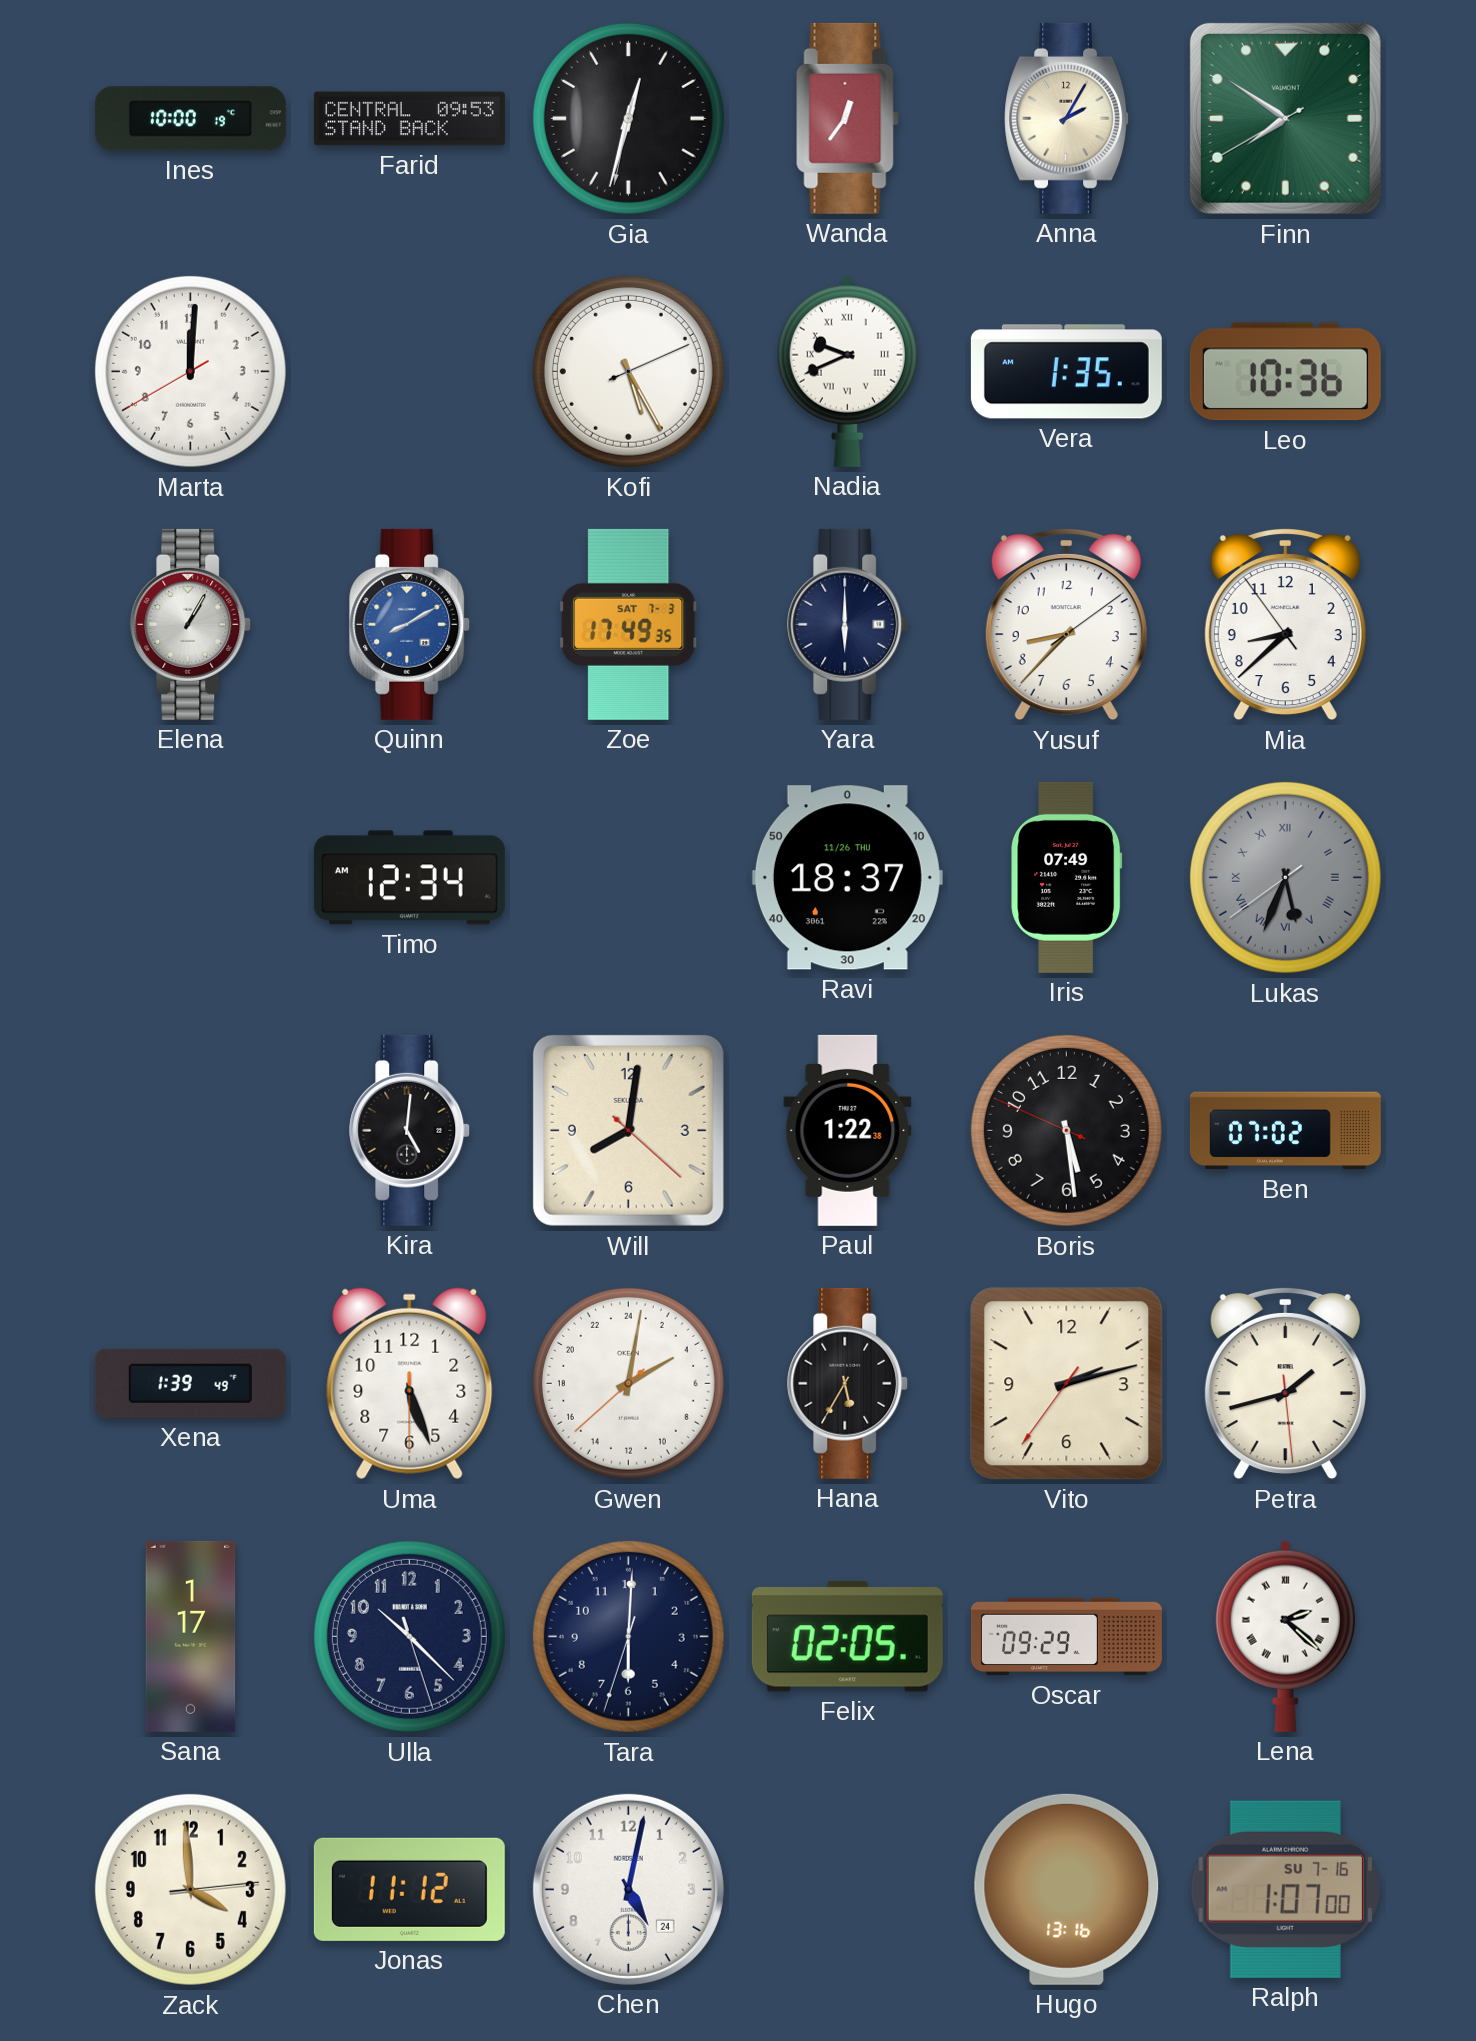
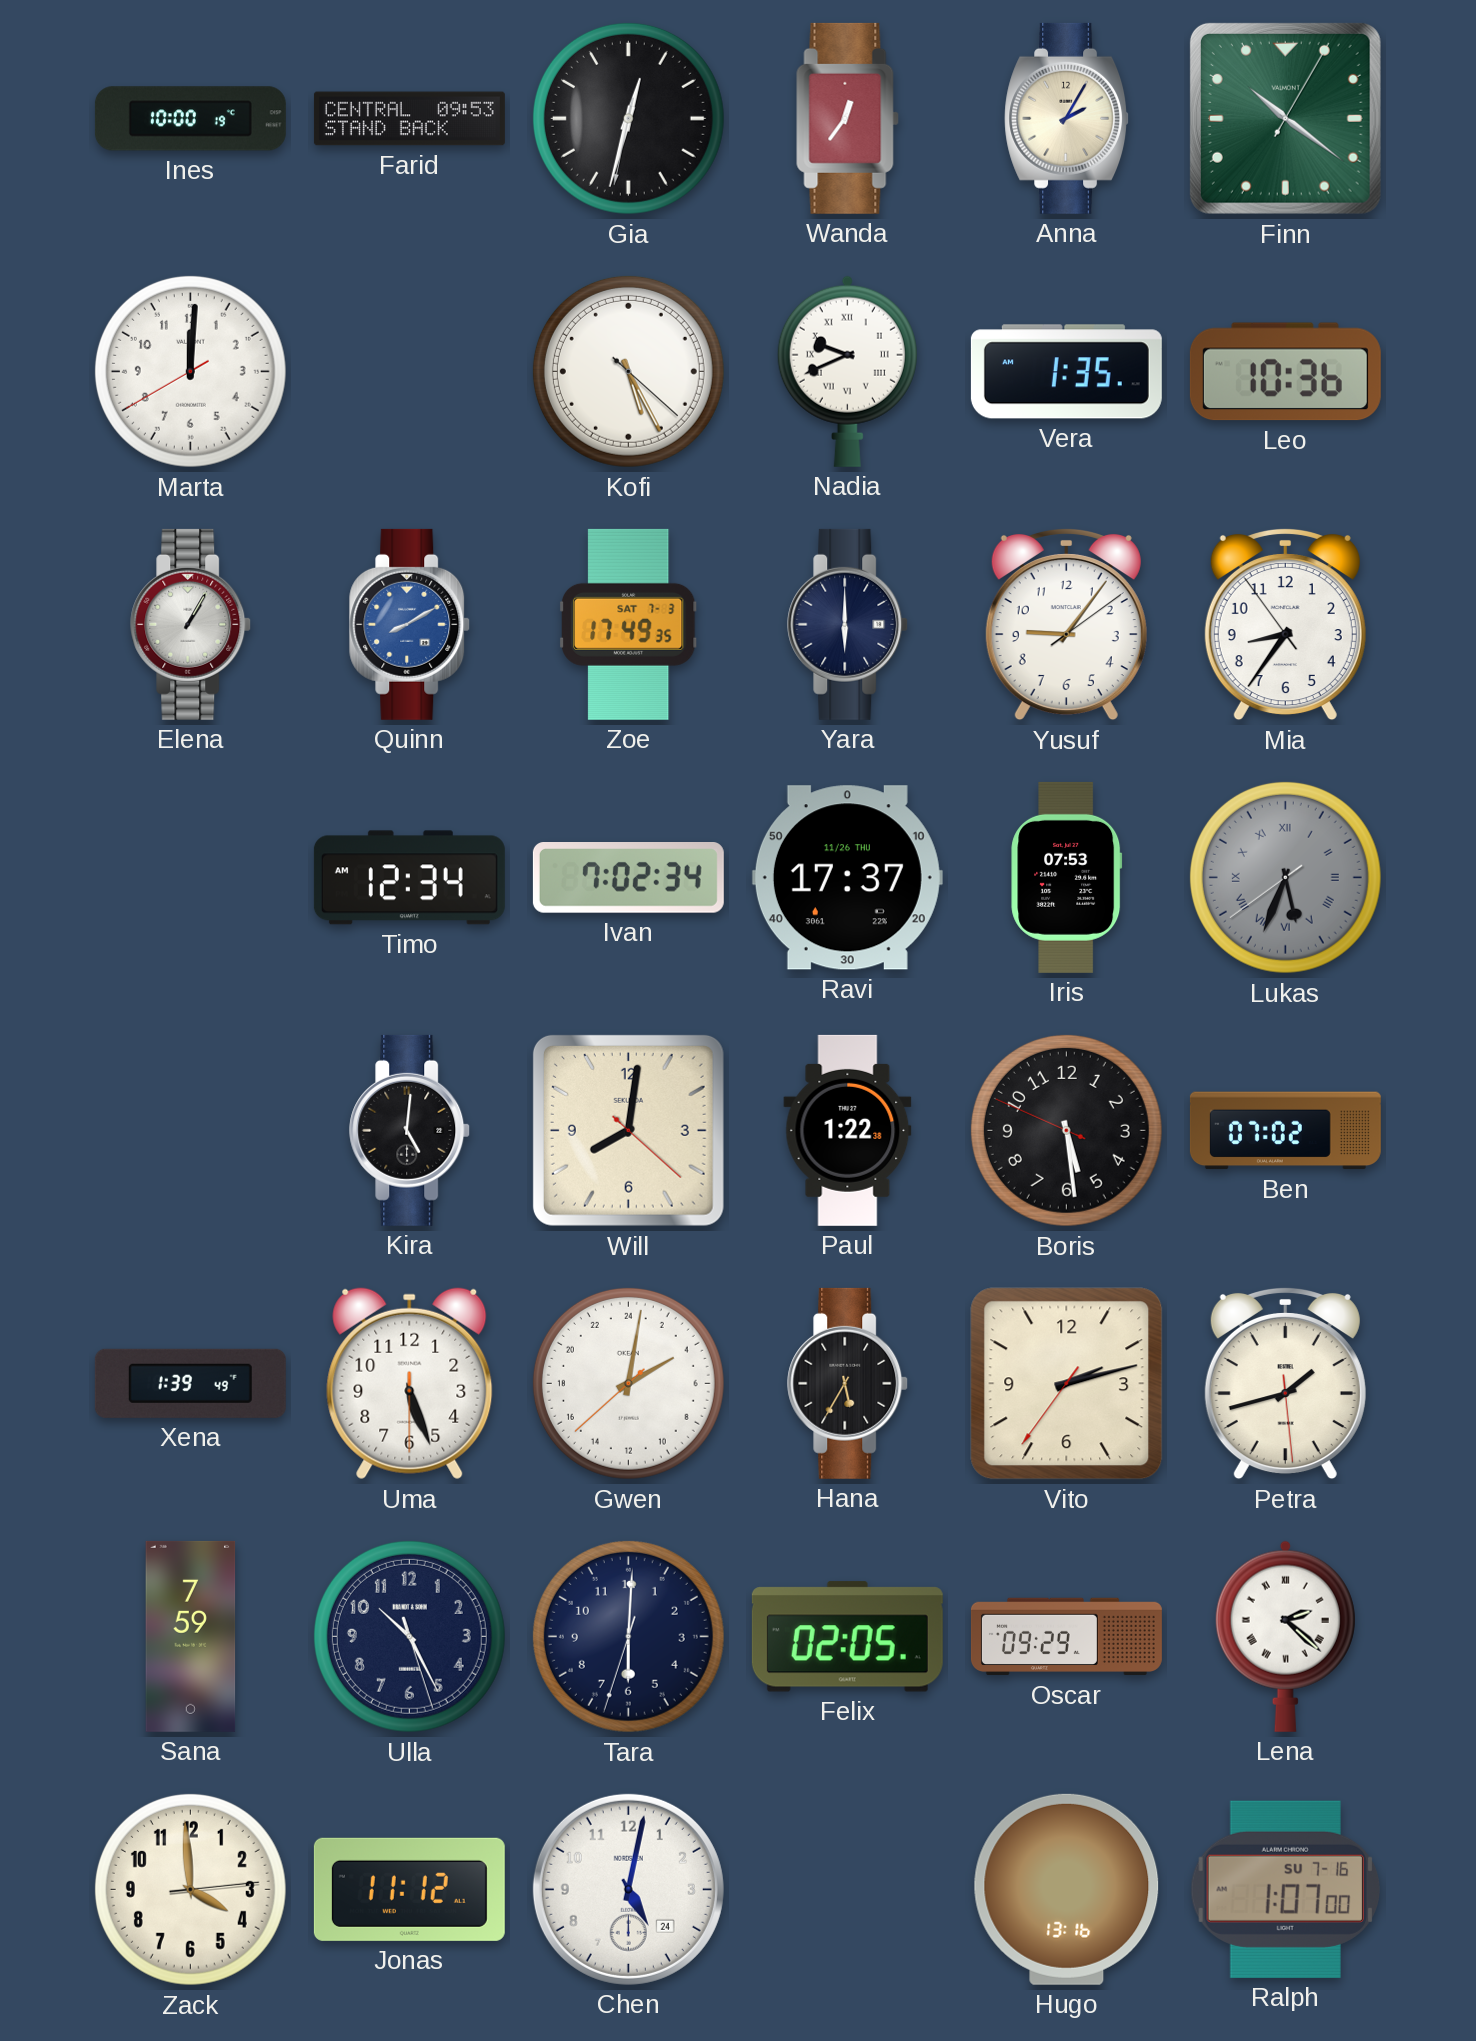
Finn: 7:50 -> 10:21 (1285, 118)
Kofi: 5:25:11 -> 5:25:22 (628, 371)
Yusuf: 8:37 -> 9:06 (1066, 624)
Mia: 8:37 -> 8:35 (1285, 624)
Ivan: none -> 7:02 (628, 878)
Ravi: 18:37 -> 17:37 (847, 878)
Iris: 07:49 -> 07:53 (1067, 877)
Sana: 1:17 -> 7:59 (191, 1636)
Ulla: 10:22 -> 10:25 (409, 1636)
